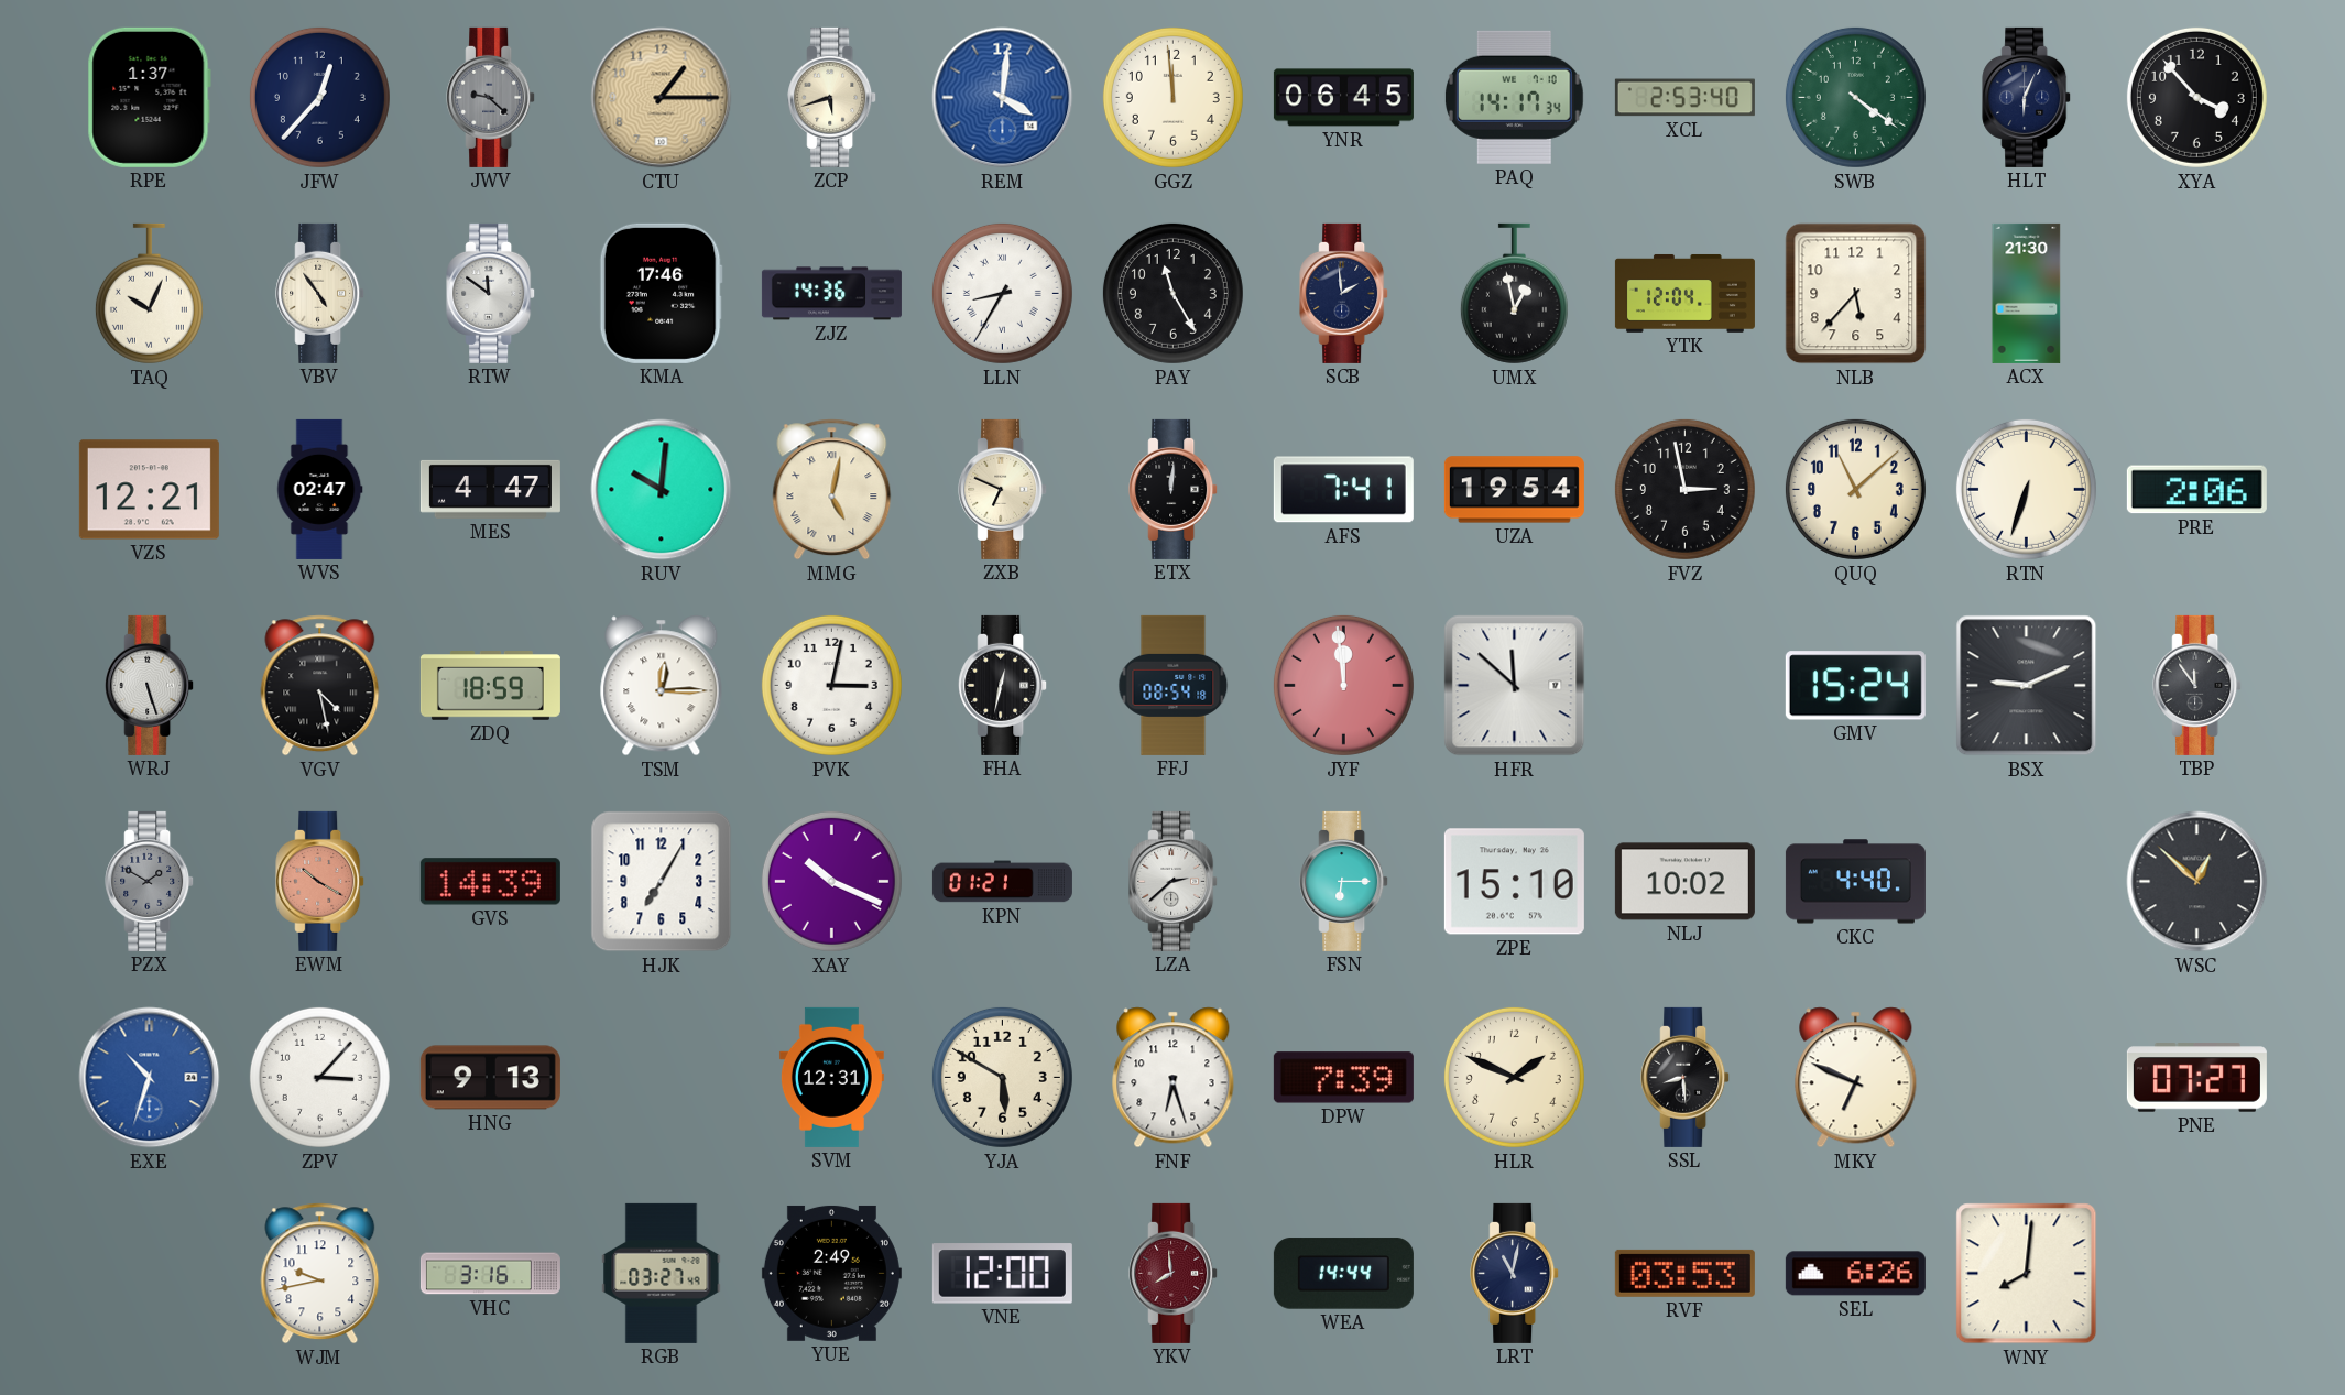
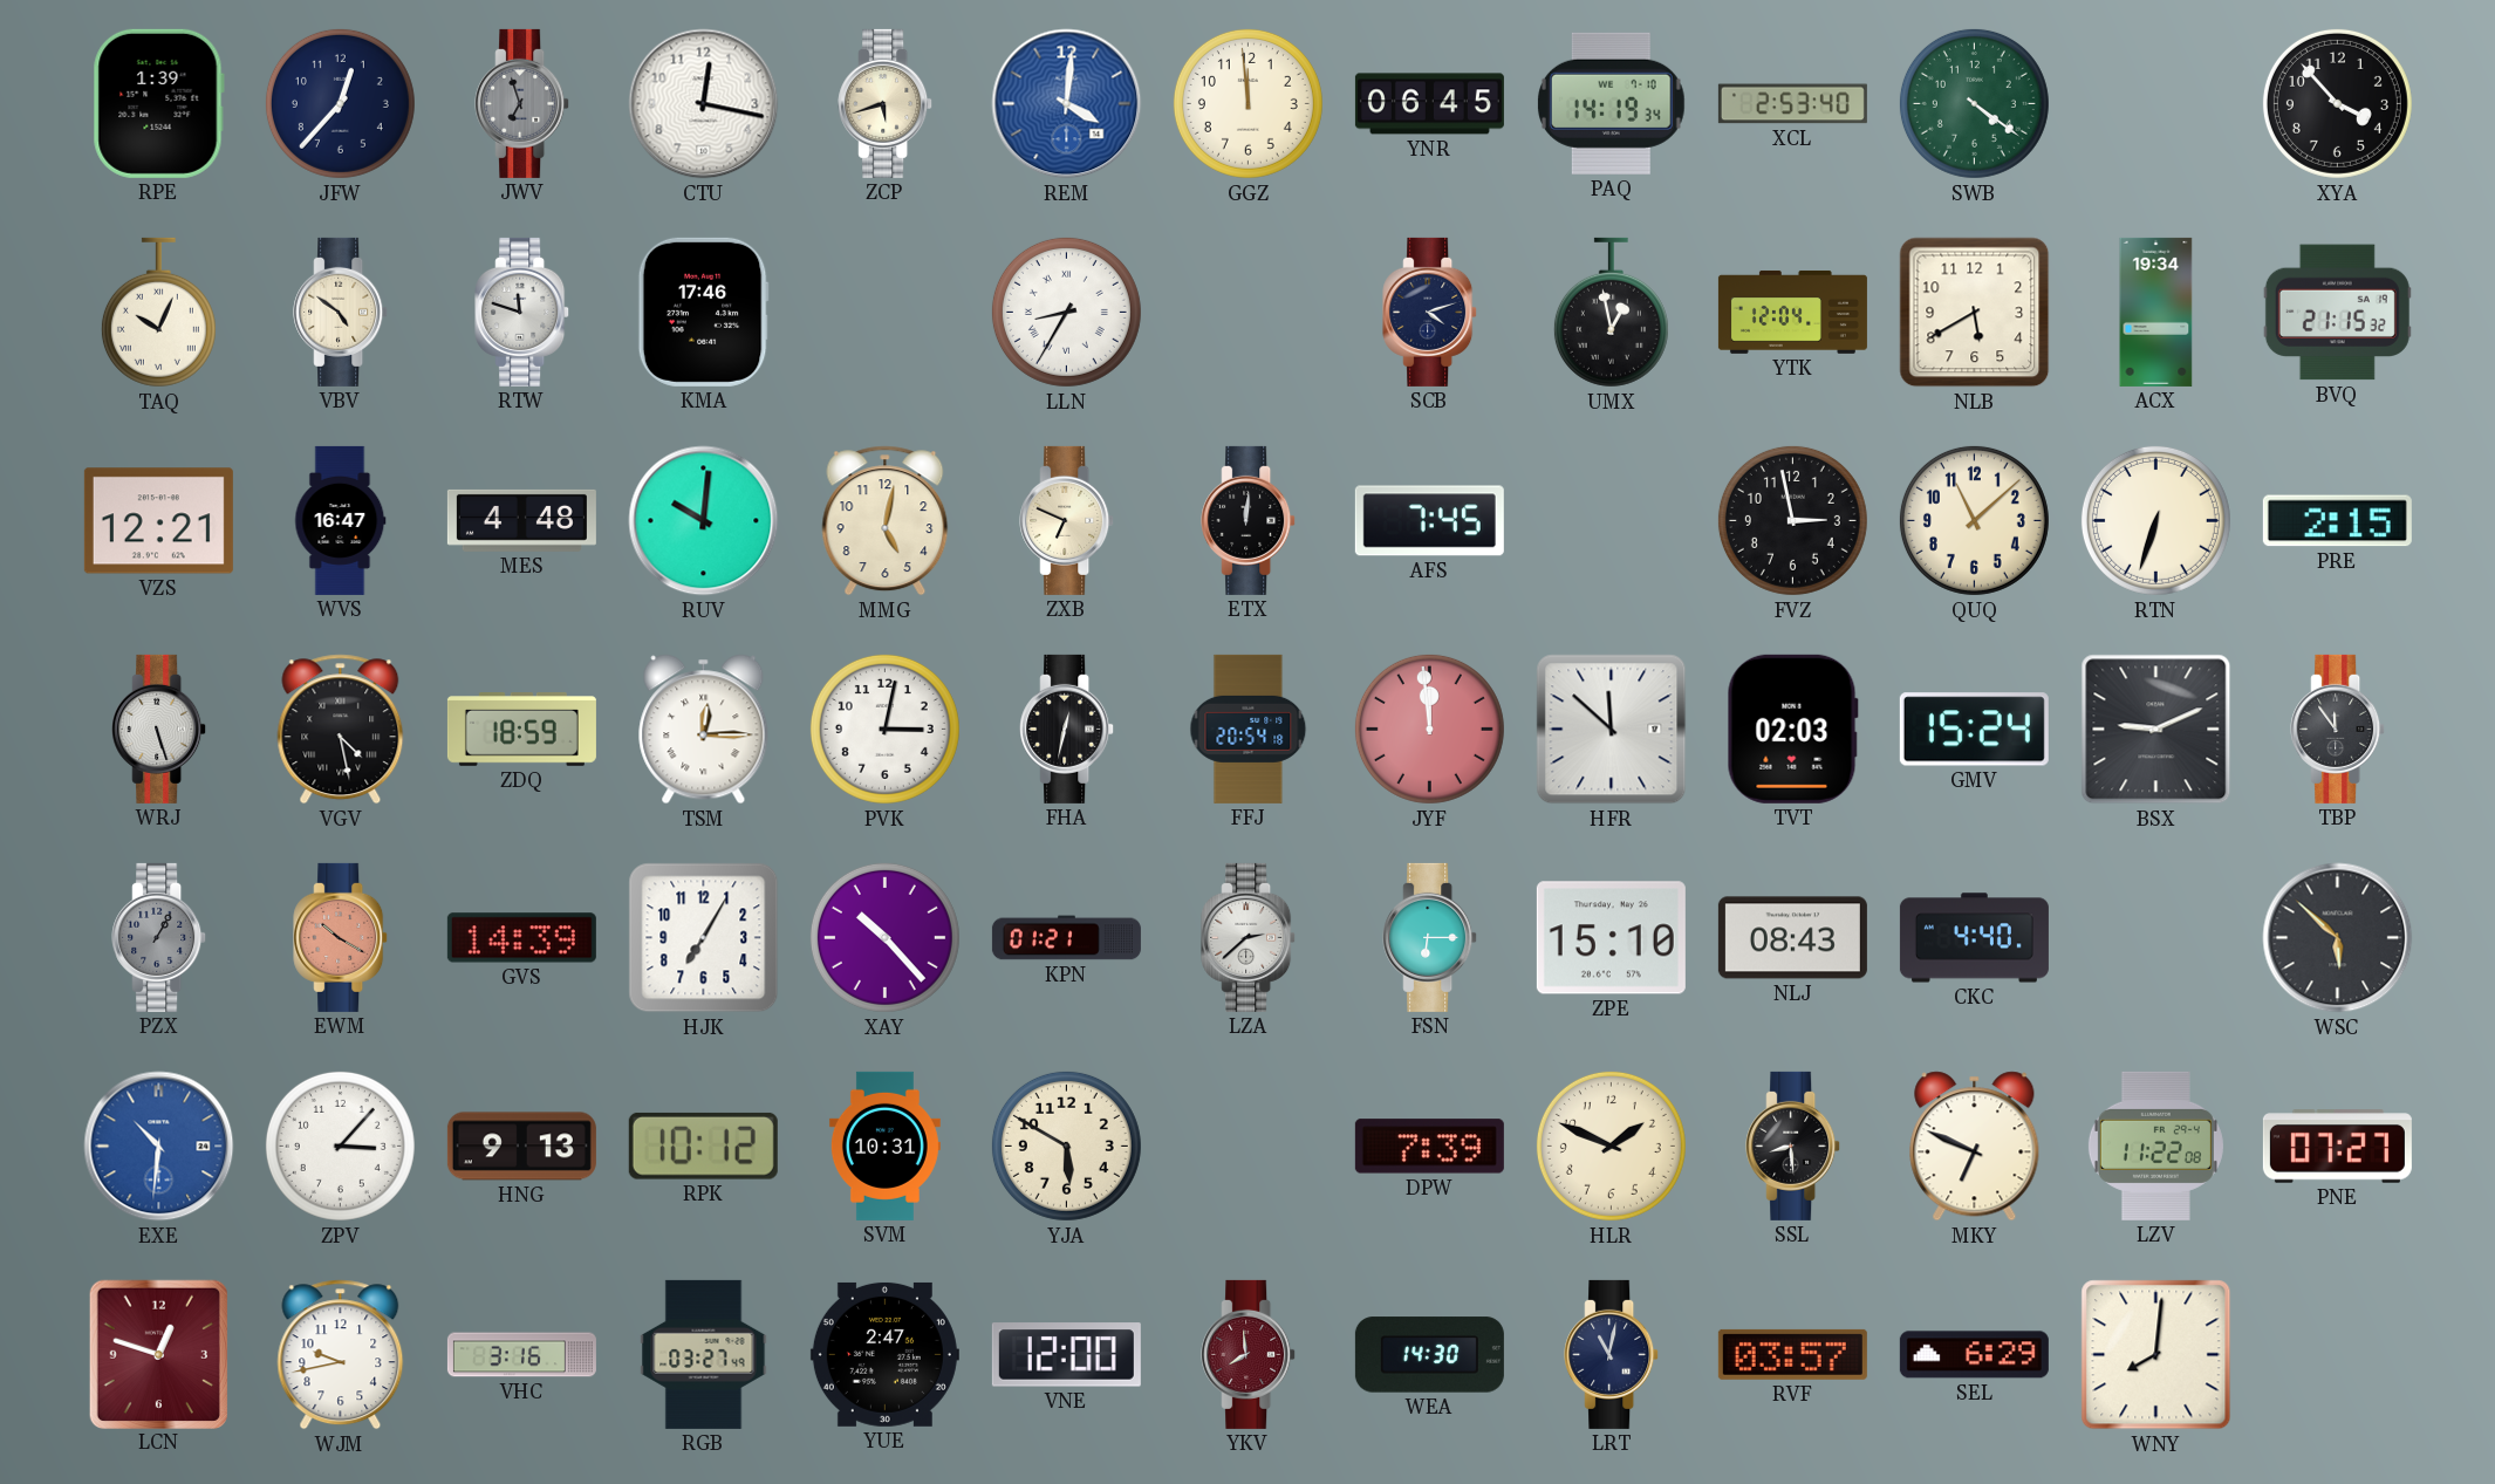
RPE: 1:37 -> 1:39 (158, 103)
JWV: 9:22 -> 6:57 (522, 103)
CTU: 1:15 -> 12:17 (704, 104)
CTU dial: champagne -> white (704, 104)
PAQ: 14:17 -> 14:19 (1611, 103)
HLT: 6:04 -> none (2027, 97)
VBV: 4:54 -> 4:51 (341, 312)
RTW: 11:51 -> 11:48 (522, 312)
ZJZ: 14:36 -> none (831, 294)
PAY: 11:25 -> none (1172, 293)
SCB: 1:59 -> 4:12 (1430, 312)
NLB: 5:37 -> 5:40 (1975, 313)
ACX: 21:30 -> 19:34 (2156, 312)
BVQ: none -> 21:15 (2337, 313)
WVS: 02:47 -> 16:47 (341, 520)
MES: 4:47 -> 4:48 (521, 520)
MMG numerals: Roman -> Arabic (886, 521)
AFS: 7:41 -> 7:45 (1429, 521)
UZA: 19:54 -> none (1514, 490)
PRE: 2:06 -> 2:15 (2337, 521)
FFJ: 08:54 -> 20:54 (1249, 729)
TVT: none -> 02:03 (1792, 729)
PZX: 1:50 -> 1:05 (159, 937)
XAY: 10:19 -> 10:23 (884, 937)
NLJ: 10:02 -> 08:43 (1792, 938)
WSC: 12:52 -> 5:52 (2338, 938)
EXE: 10:33 -> 10:31 (159, 1147)
RPK: none -> 10:12 (703, 1146)
SVM: 12:31 -> 10:31 (884, 1146)
FNF: 6:27 -> none (1174, 1078)
LZV: none -> 11:22 (2155, 1146)
LCN: none -> 12:48 (158, 1354)
YUE: 2:49 -> 2:47 (884, 1354)
WEA: 14:44 -> 14:30 (1429, 1355)
RVF: 03:53 -> 03:57 (1792, 1354)
SEL: 6:26 -> 6:29 (1974, 1355)
